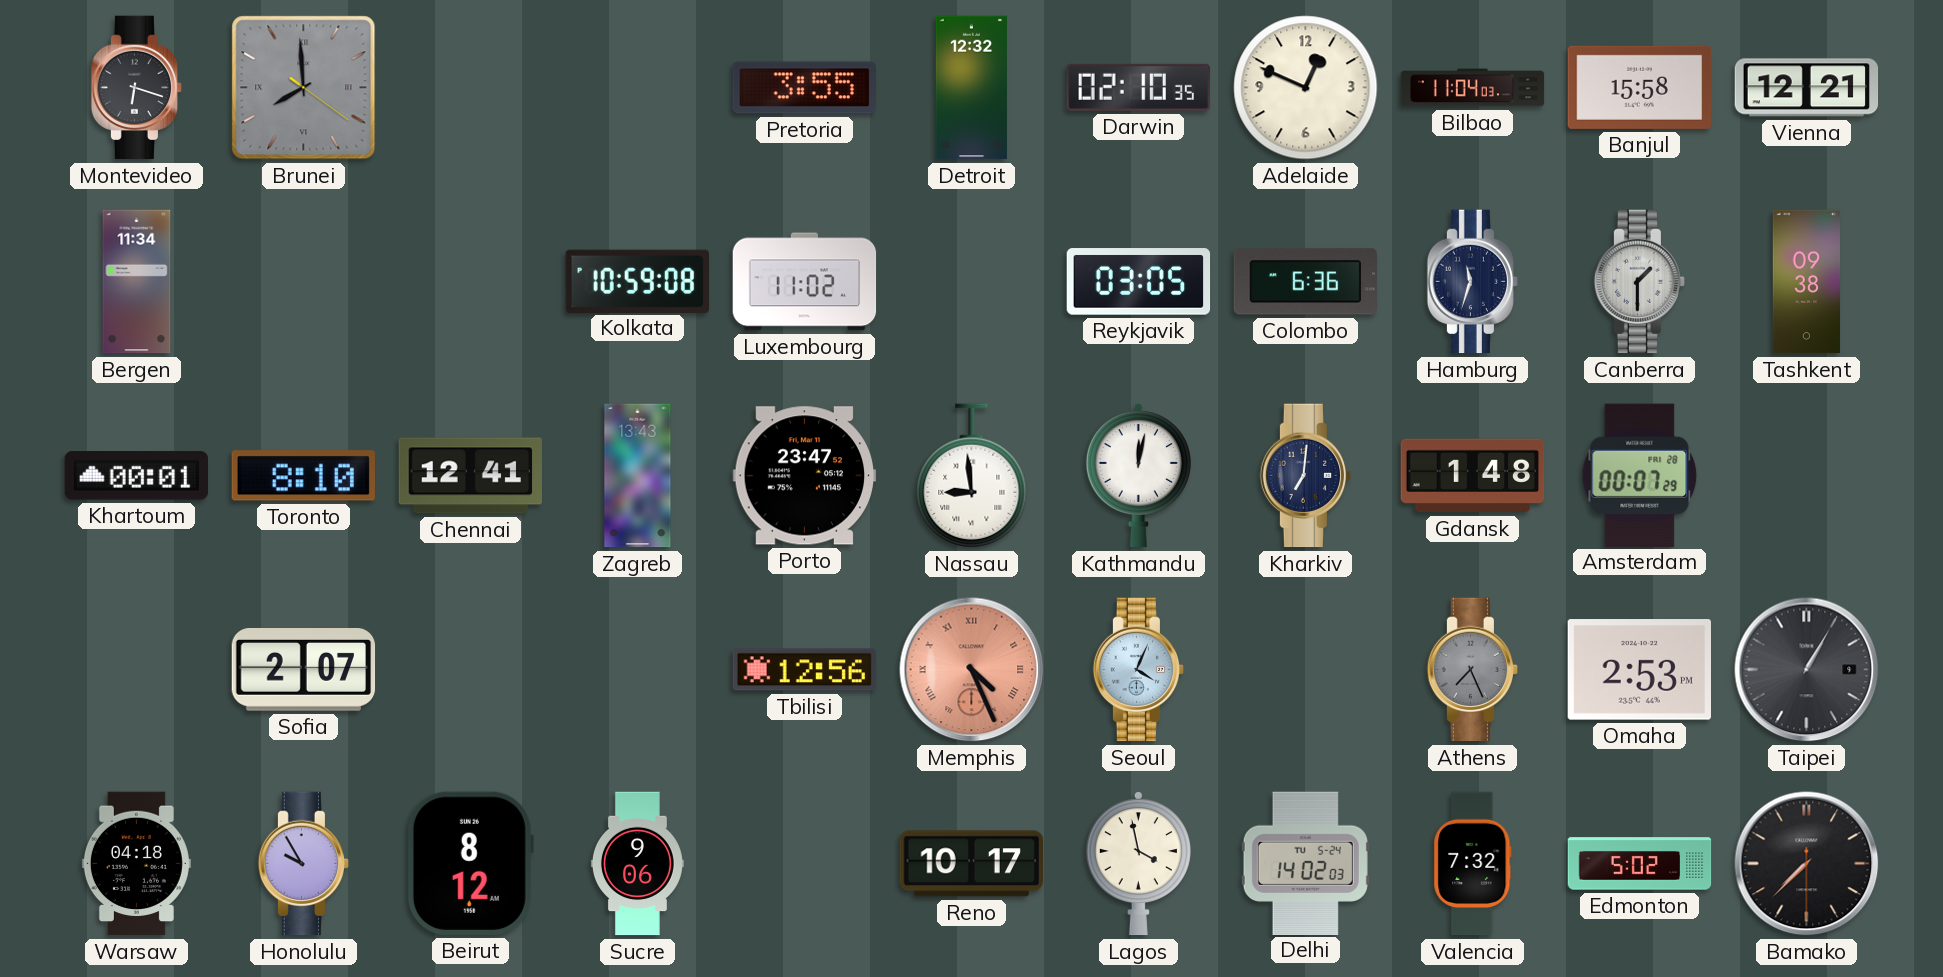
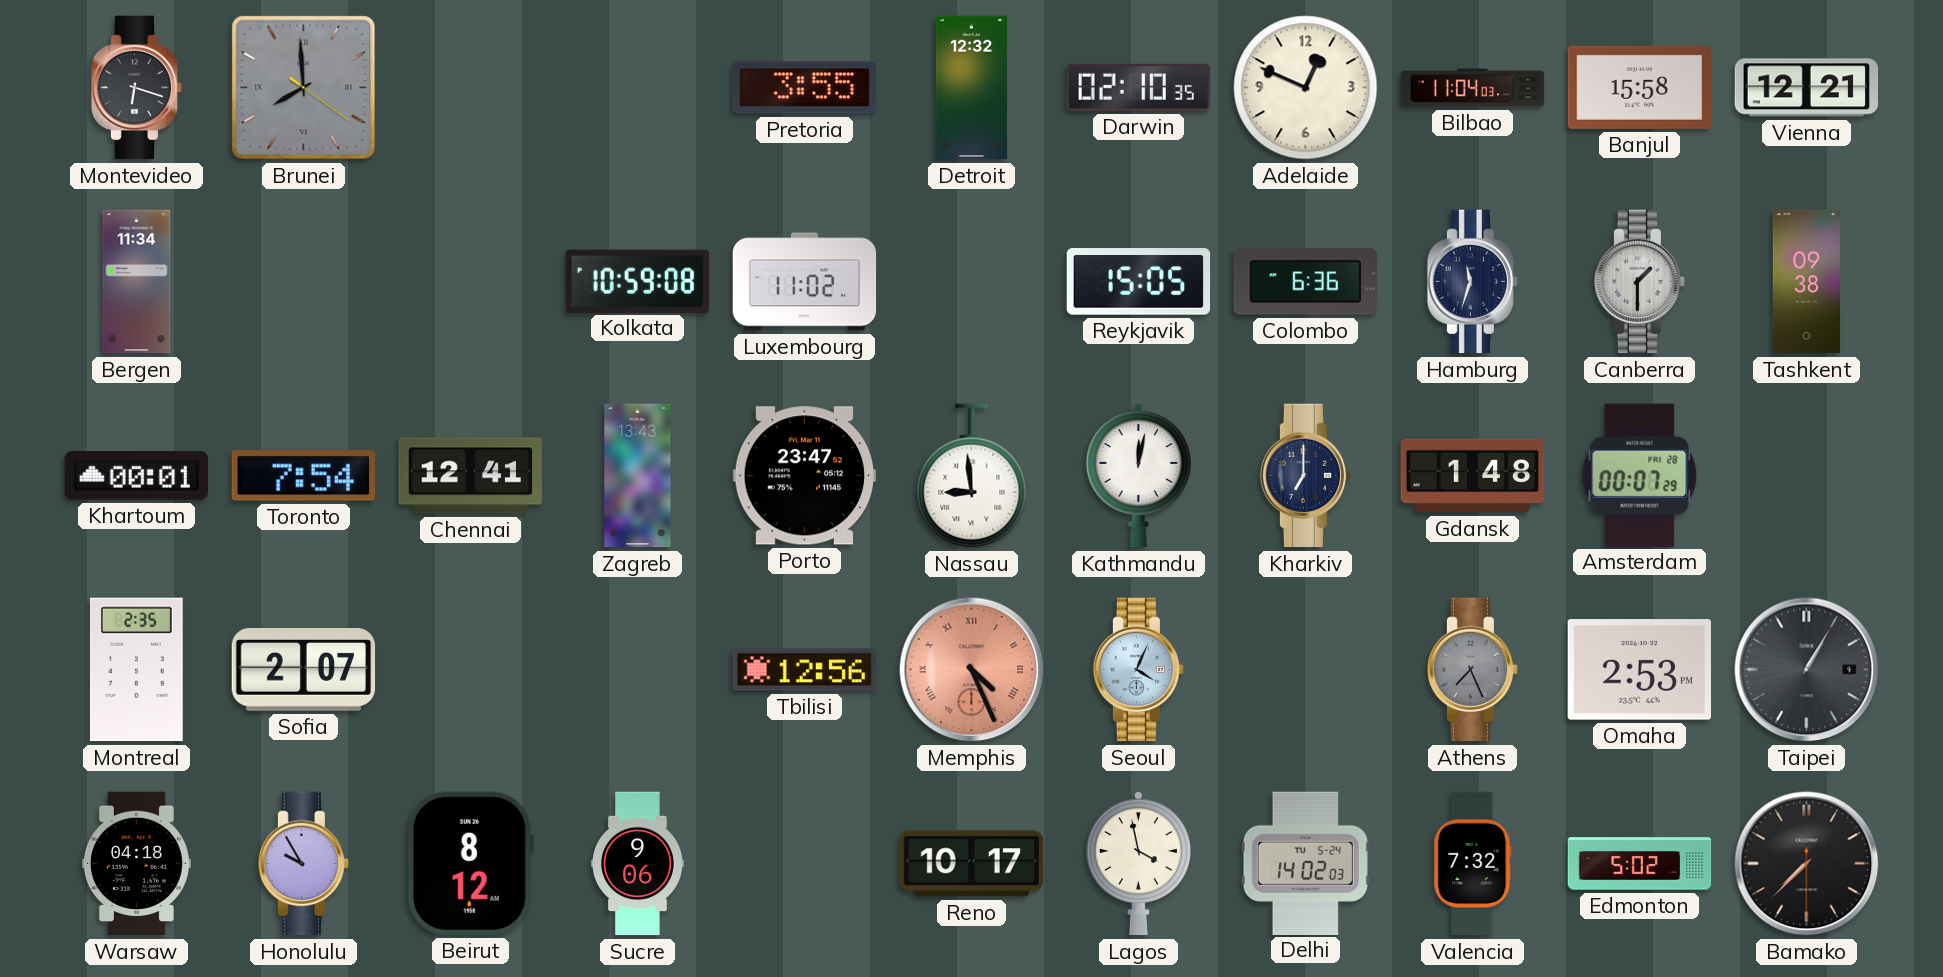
Reykjavik: 03:05 -> 15:05 (1139, 282)
Toronto: 8:10 -> 7:54 (303, 476)
Kharkiv: 7:01 -> 7:00 (1306, 476)
Montreal: none -> 2:35 (136, 670)
